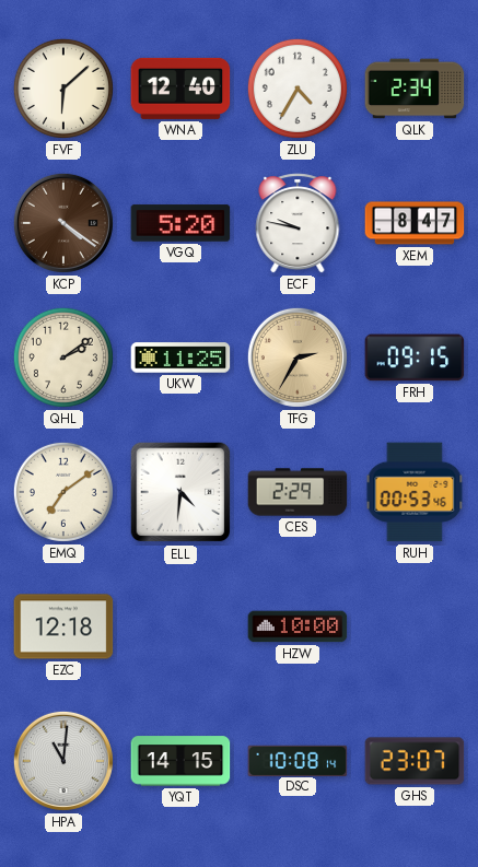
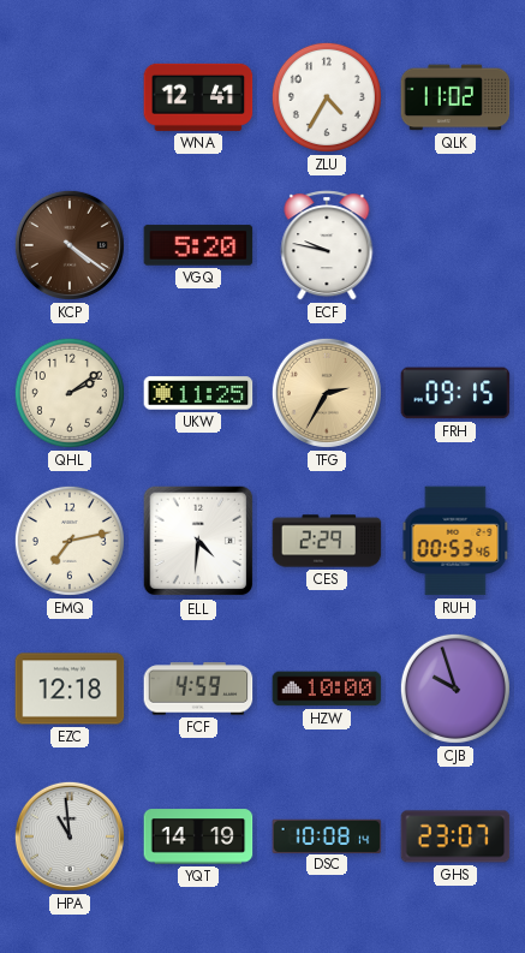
FVF: 6:08 -> none (63, 89)
WNA: 12:40 -> 12:41 (198, 97)
QLK: 2:34 -> 11:02 (455, 97)
XEM: 8:47 -> none (415, 223)
EMQ: 7:09 -> 7:13 (70, 541)
FCF: none -> 4:59 (198, 689)
CJB: none -> 9:57 (455, 689)
HPA: 11:01 -> 10:59 (70, 836)
YQT: 14:15 -> 14:19 (198, 836)
